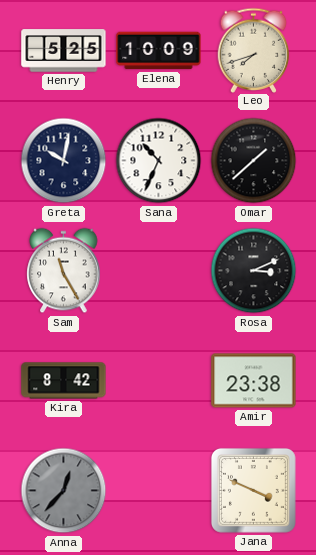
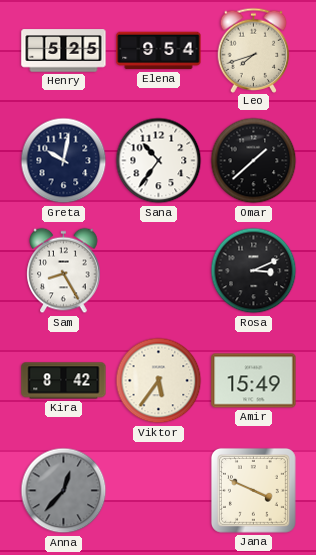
Elena: 10:09 -> 9:54 (159, 51)
Sana: 10:34 -> 10:36 (159, 161)
Sam: 11:25 -> 8:25 (64, 271)
Viktor: none -> 5:36 (159, 381)
Amir: 23:38 -> 15:49 (254, 381)
